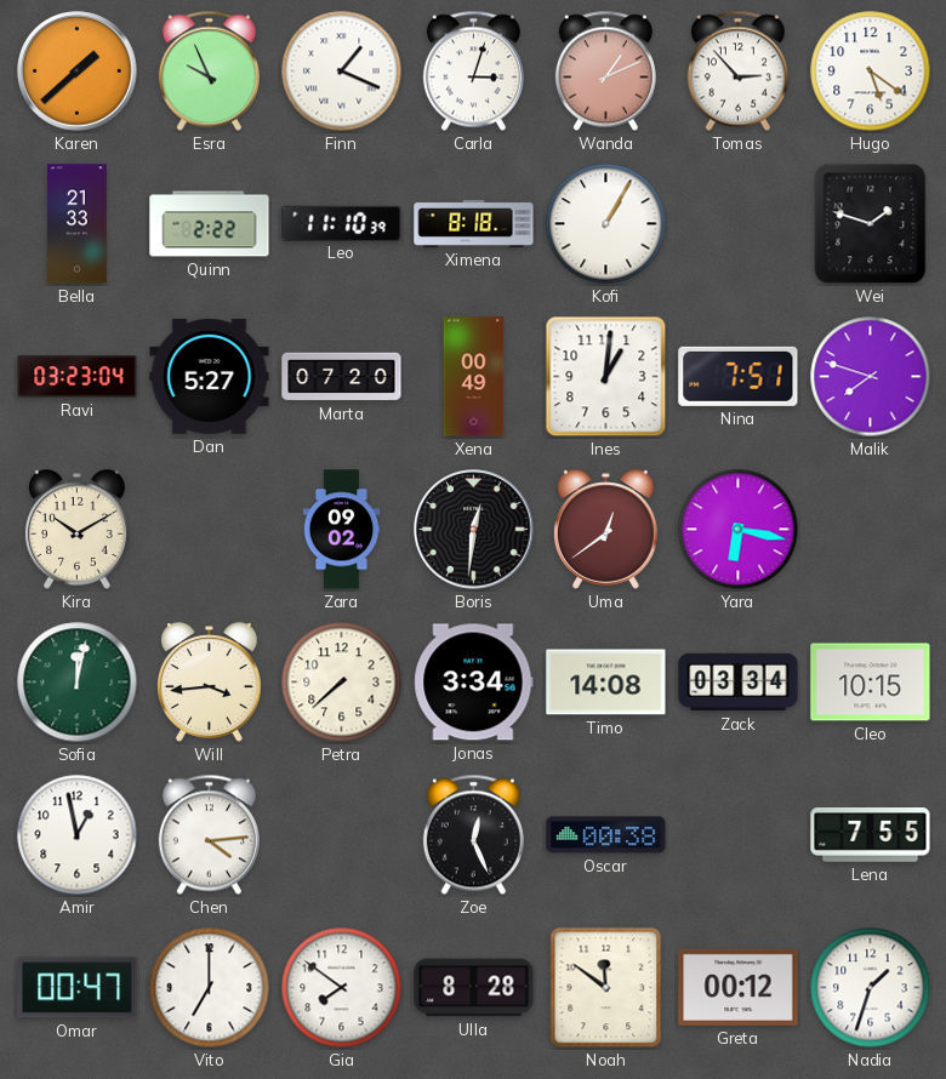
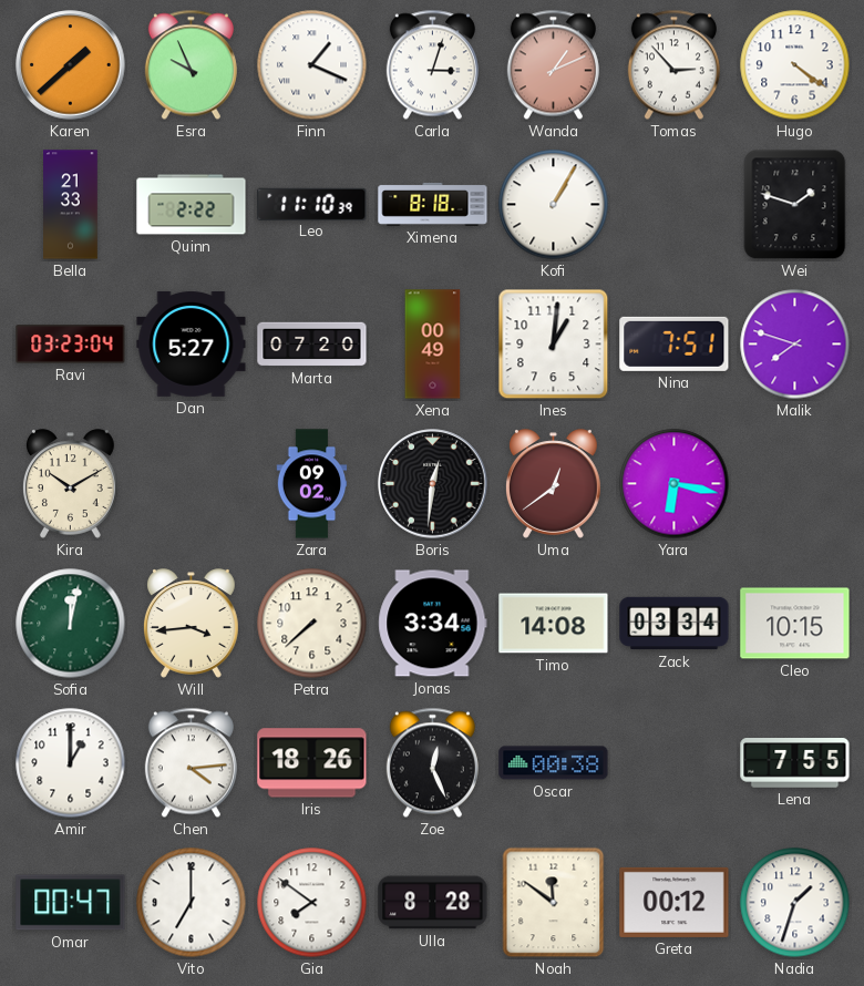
Hugo: 5:21 -> 4:21 (795, 65)
Amir: 12:58 -> 1:00 (71, 763)
Iris: none -> 18:26 (312, 763)
